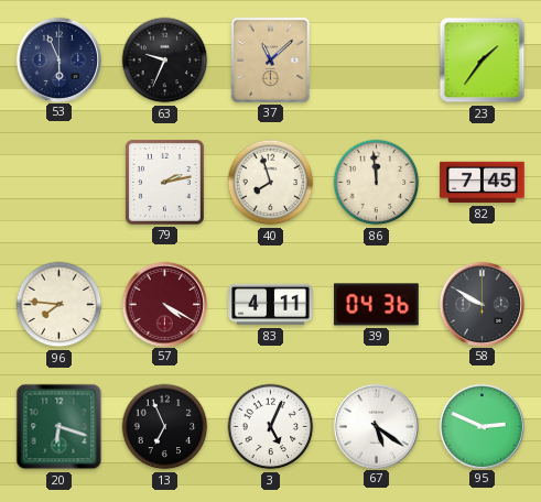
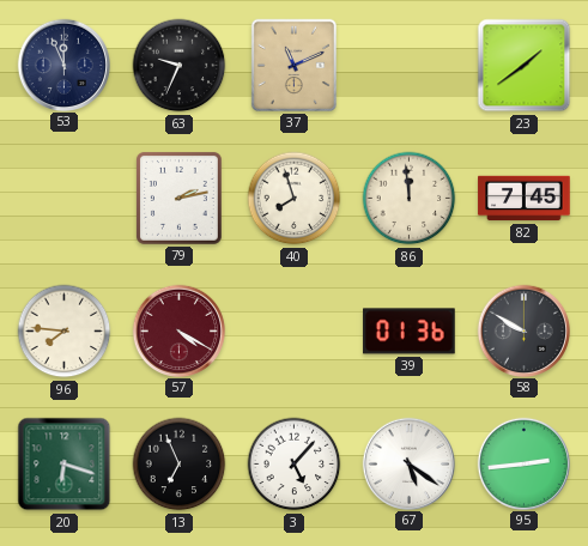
53: 5:56 -> 11:56 (63, 65)
37: 11:08 -> 11:11 (293, 65)
23: 1:36 -> 1:39 (525, 66)
83: 4:11 -> none (271, 305)
39: 04:36 -> 01:36 (410, 332)
3: 5:04 -> 5:07 (295, 465)
95: 2:49 -> 2:44 (523, 463)
